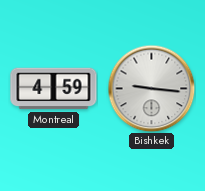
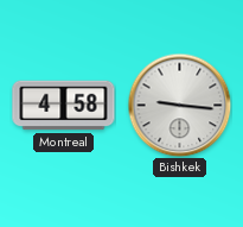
Montreal: 4:59 -> 4:58 (64, 106)
